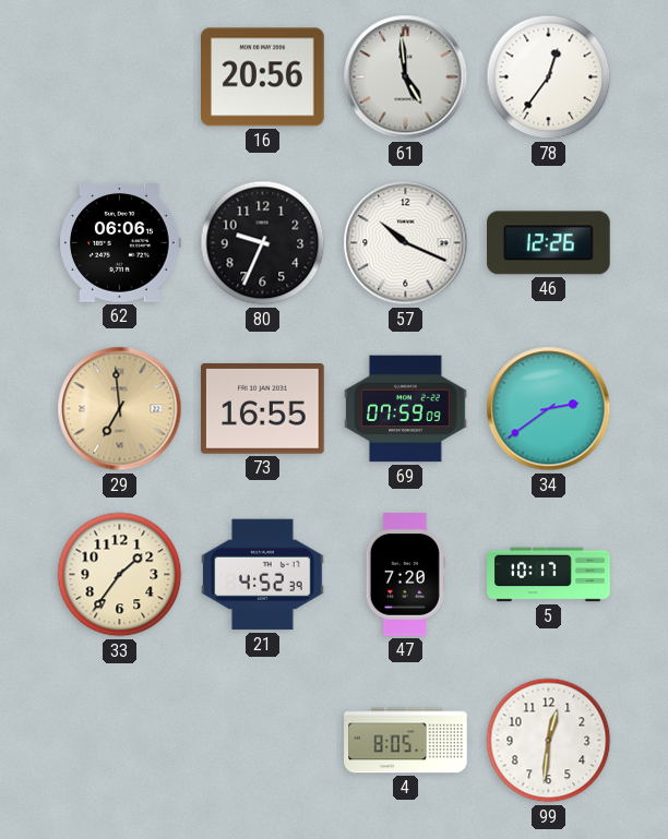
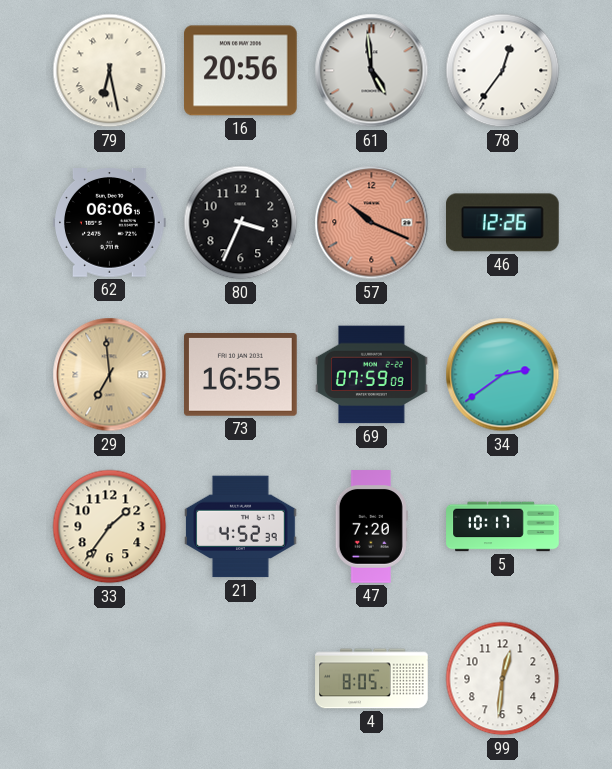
79: none -> 6:28 (110, 71)
80: 9:34 -> 3:34 (241, 223)
57 dial: white -> salmon (372, 223)
